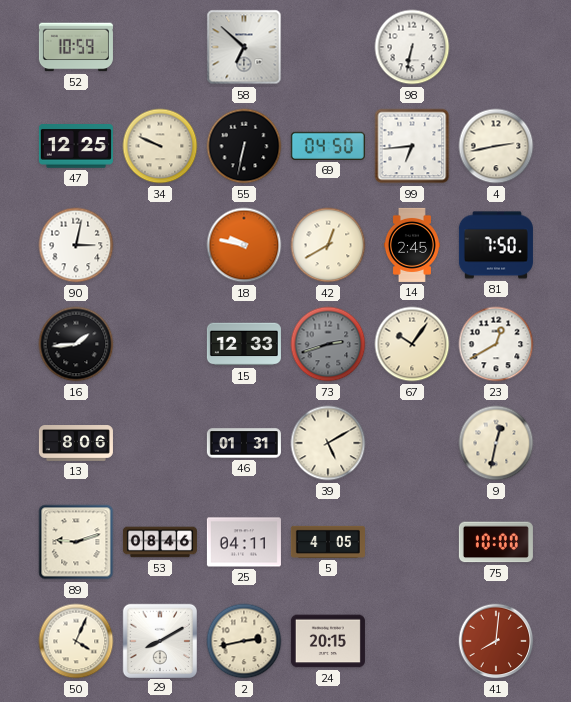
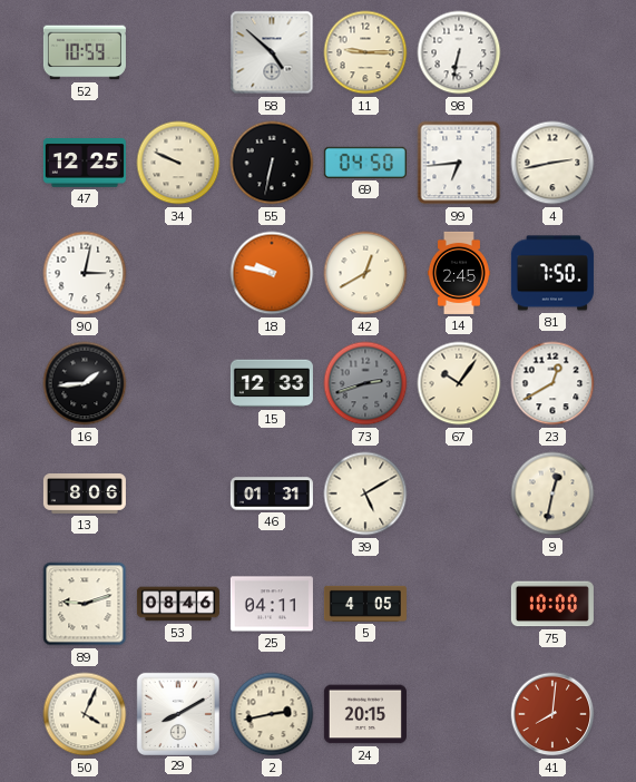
58: 6:52 -> 4:52 (272, 52)
11: none -> 9:15 (365, 52)
